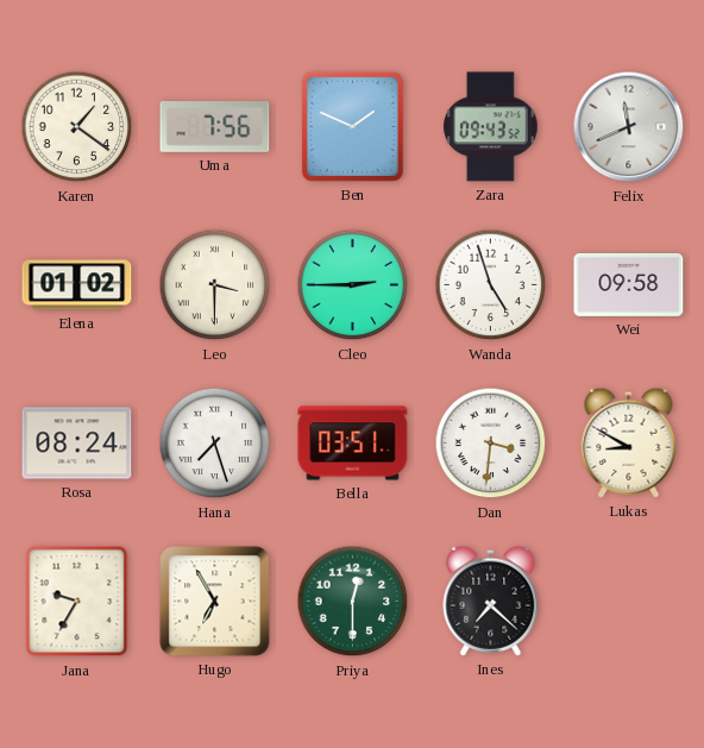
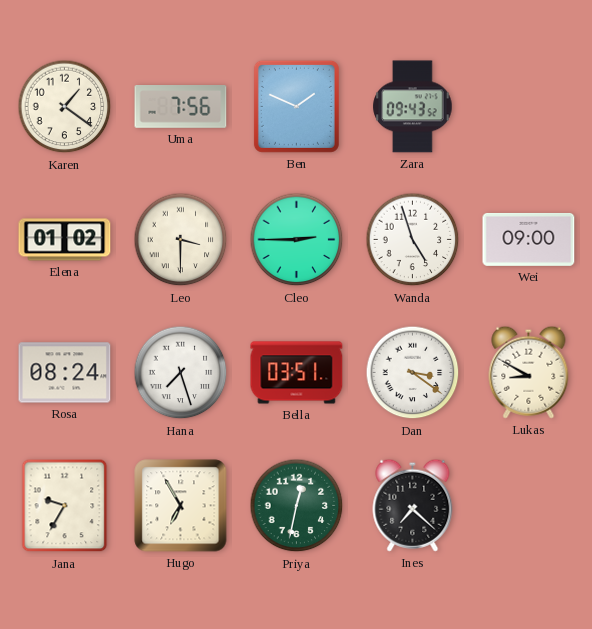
Felix: 11:41 -> none (629, 127)
Wei: 09:58 -> 09:00 (529, 239)
Dan: 3:31 -> 3:21 (413, 373)
Priya: 12:30 -> 12:32 (297, 506)
